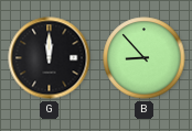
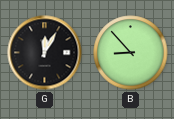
G: 12:00 -> 12:05 (45, 53)
